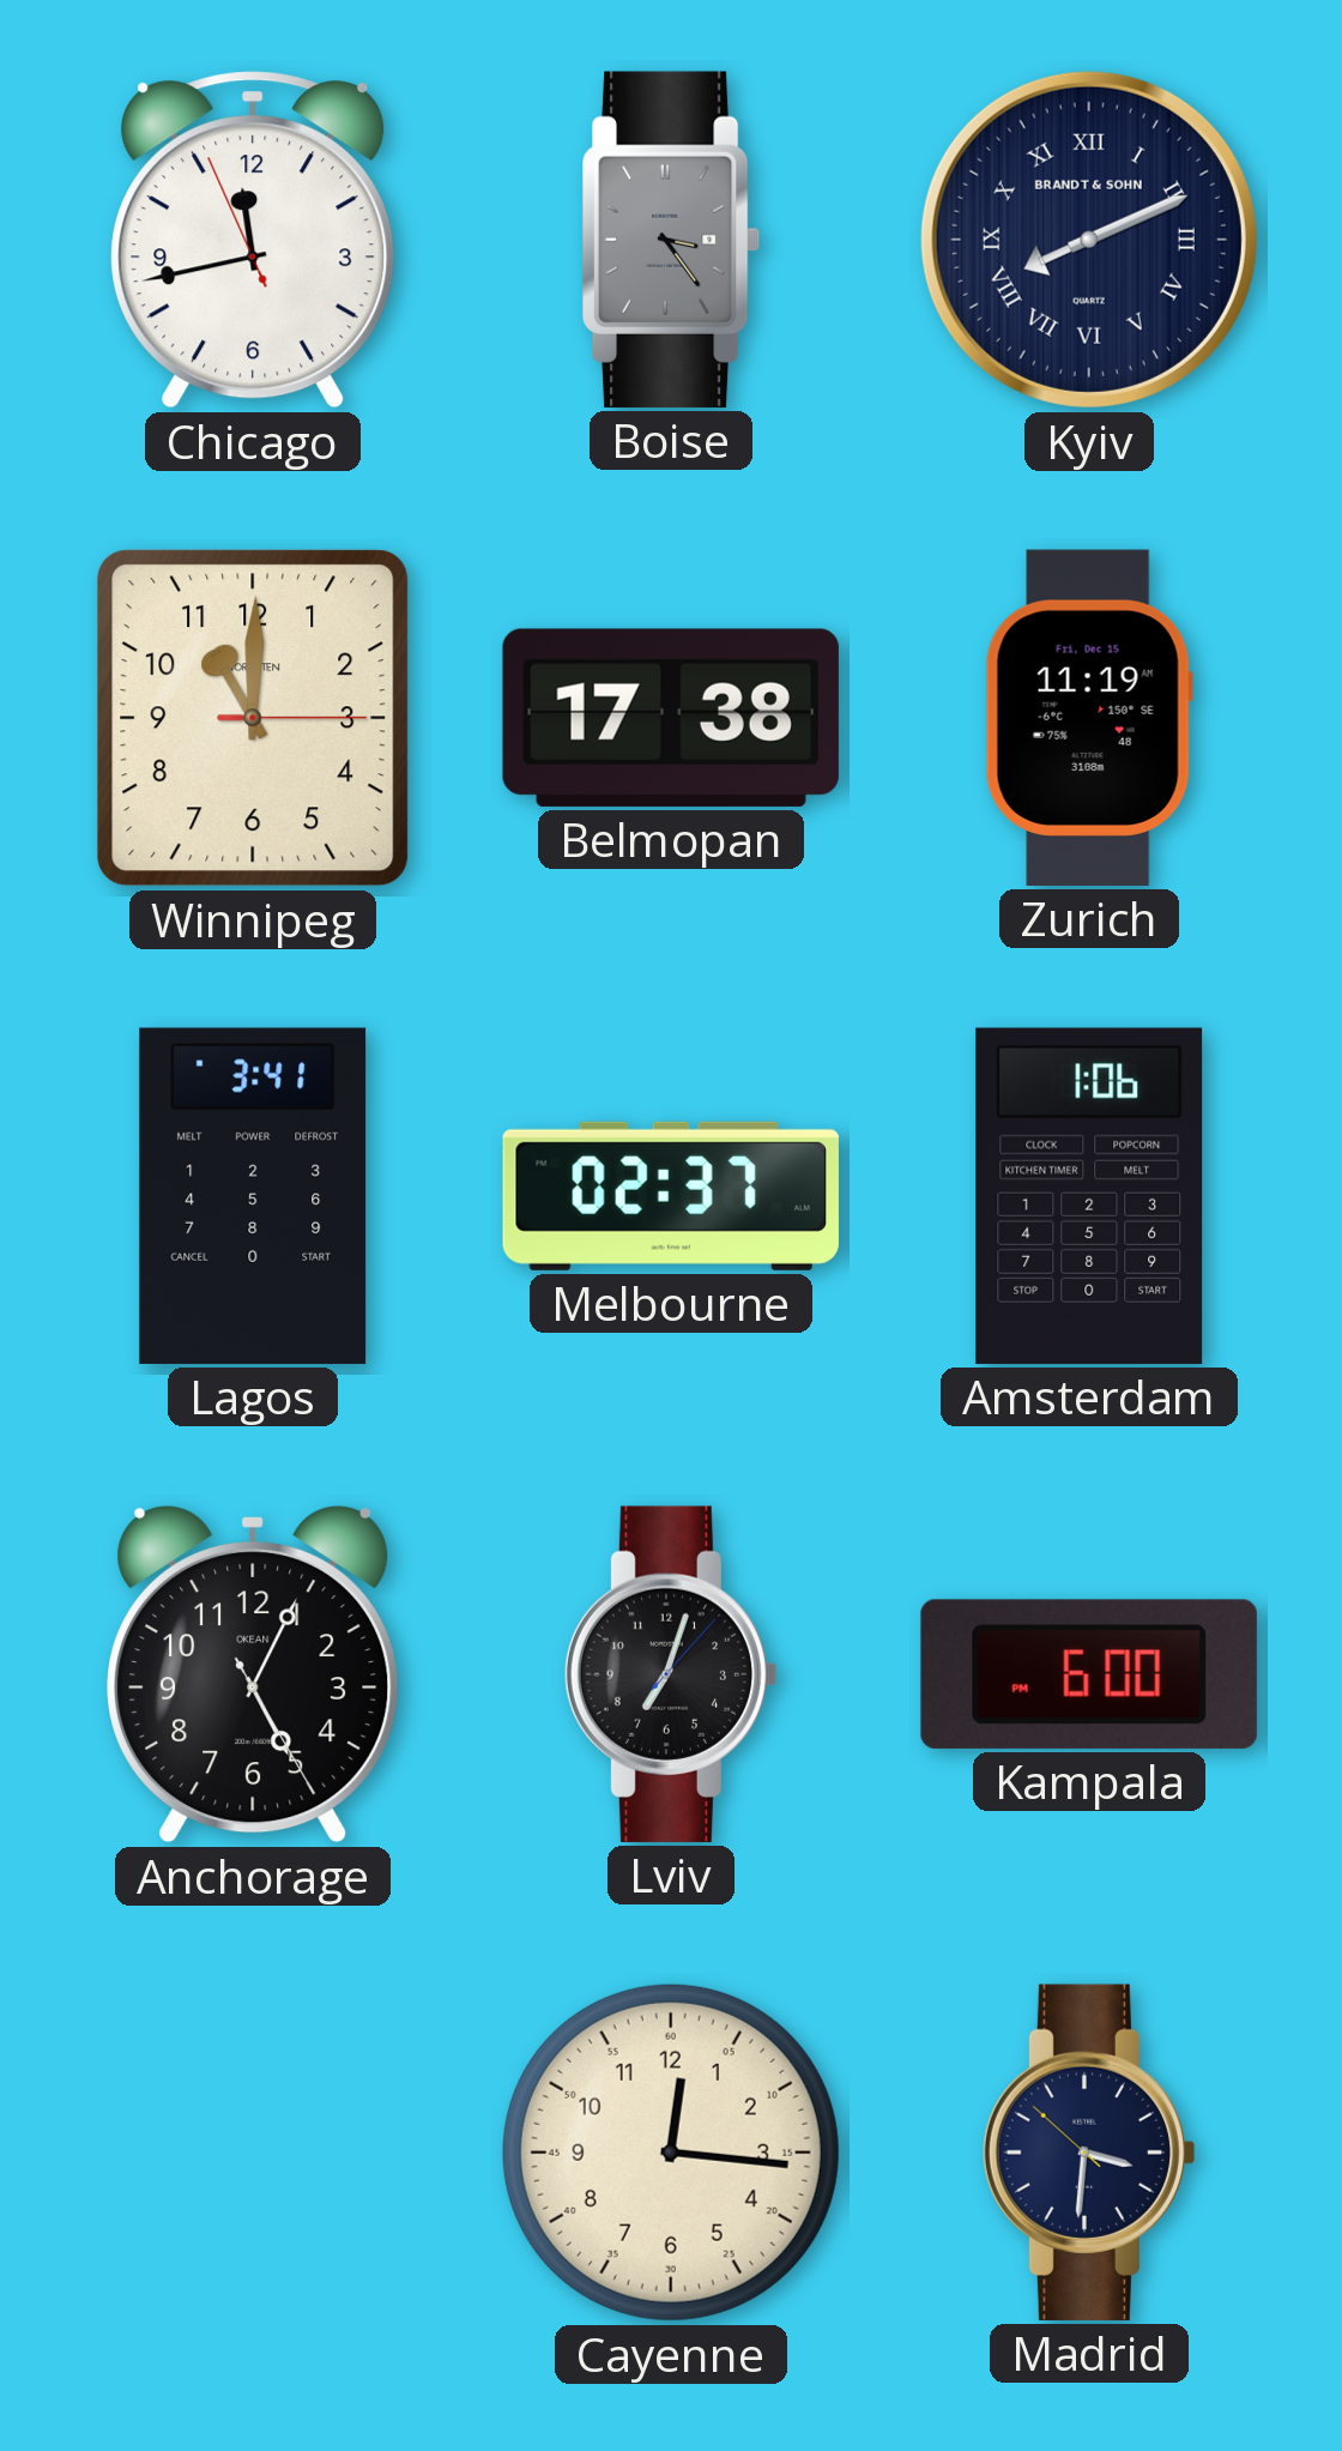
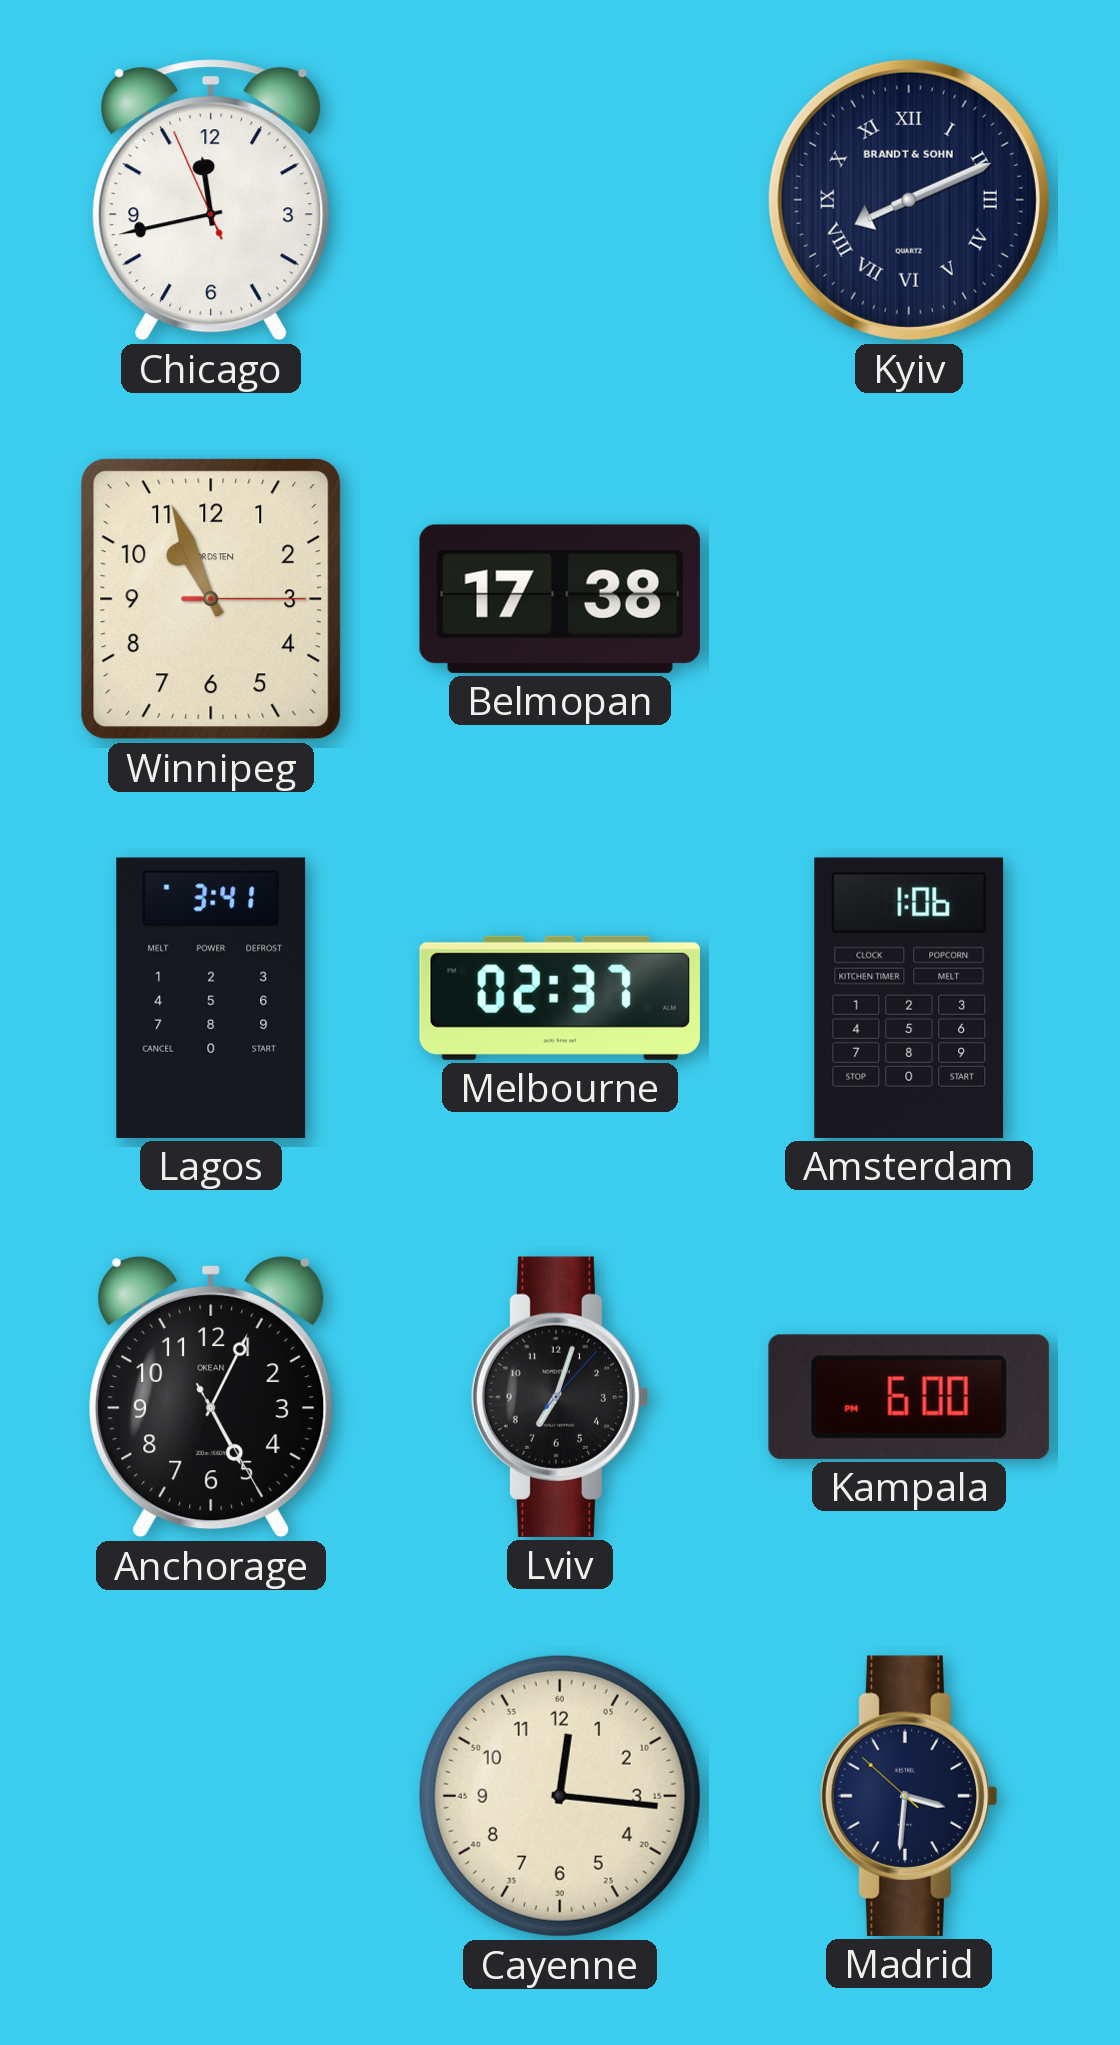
Boise: 3:24 -> none (671, 240)
Winnipeg: 11:00 -> 10:56 (211, 599)
Zurich: 11:19 -> none (1089, 718)
